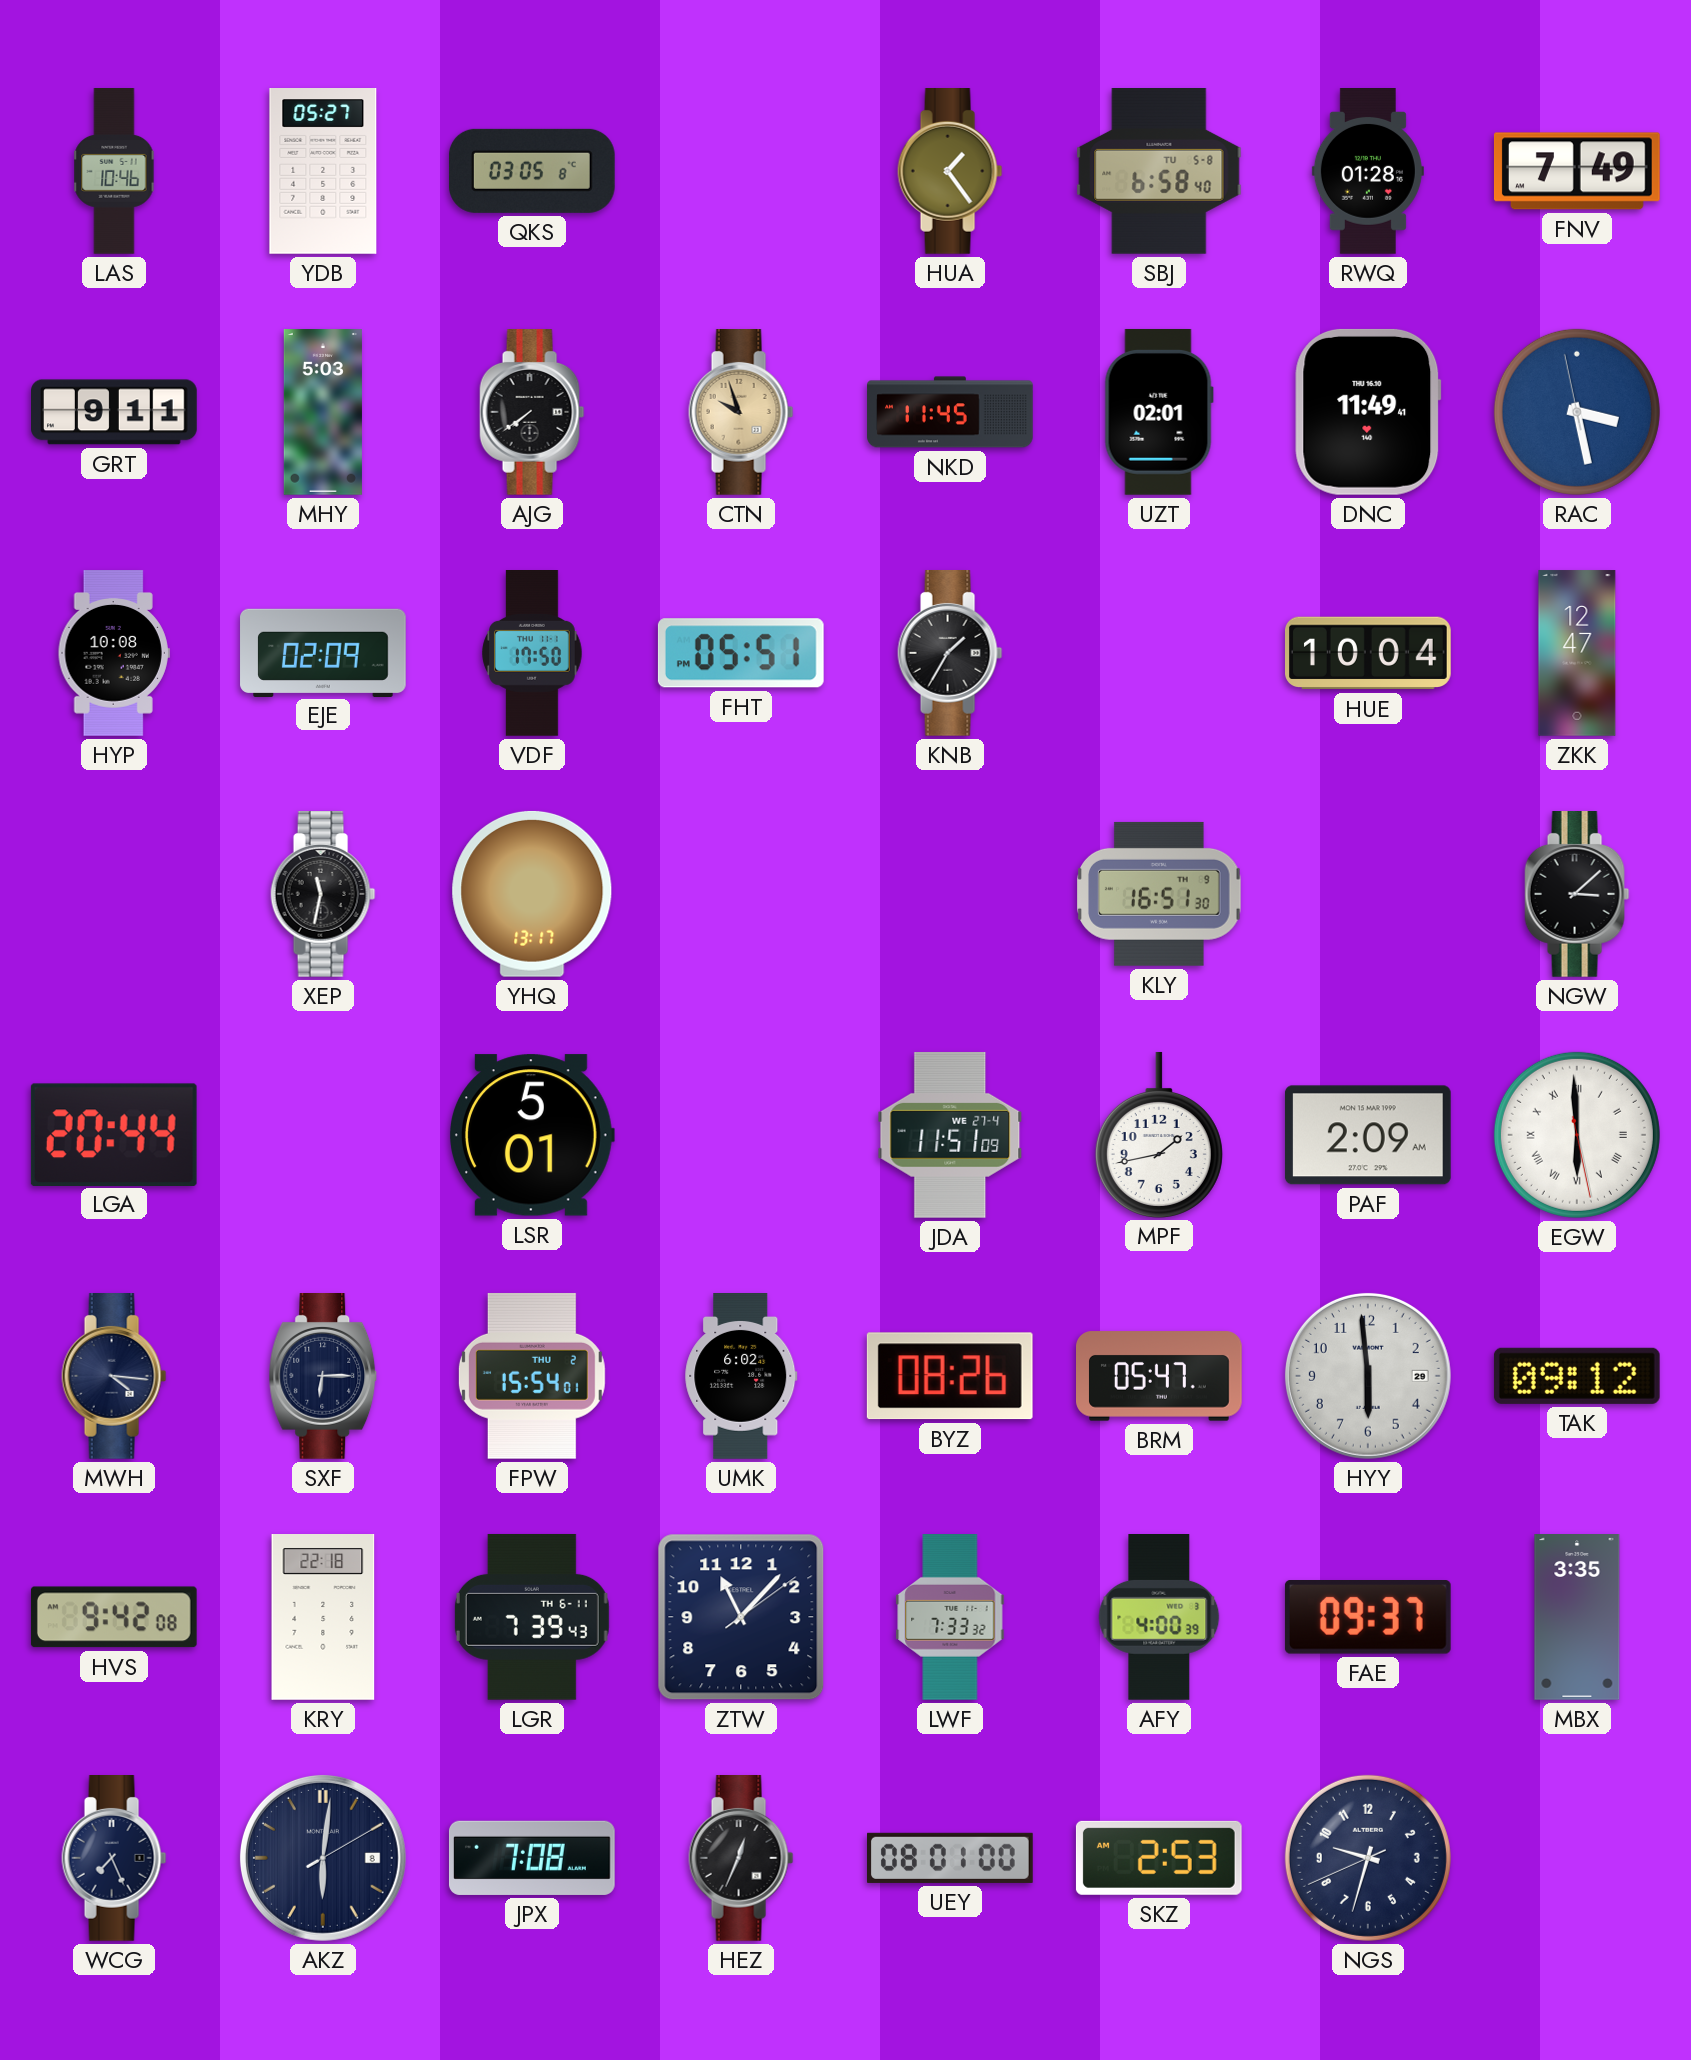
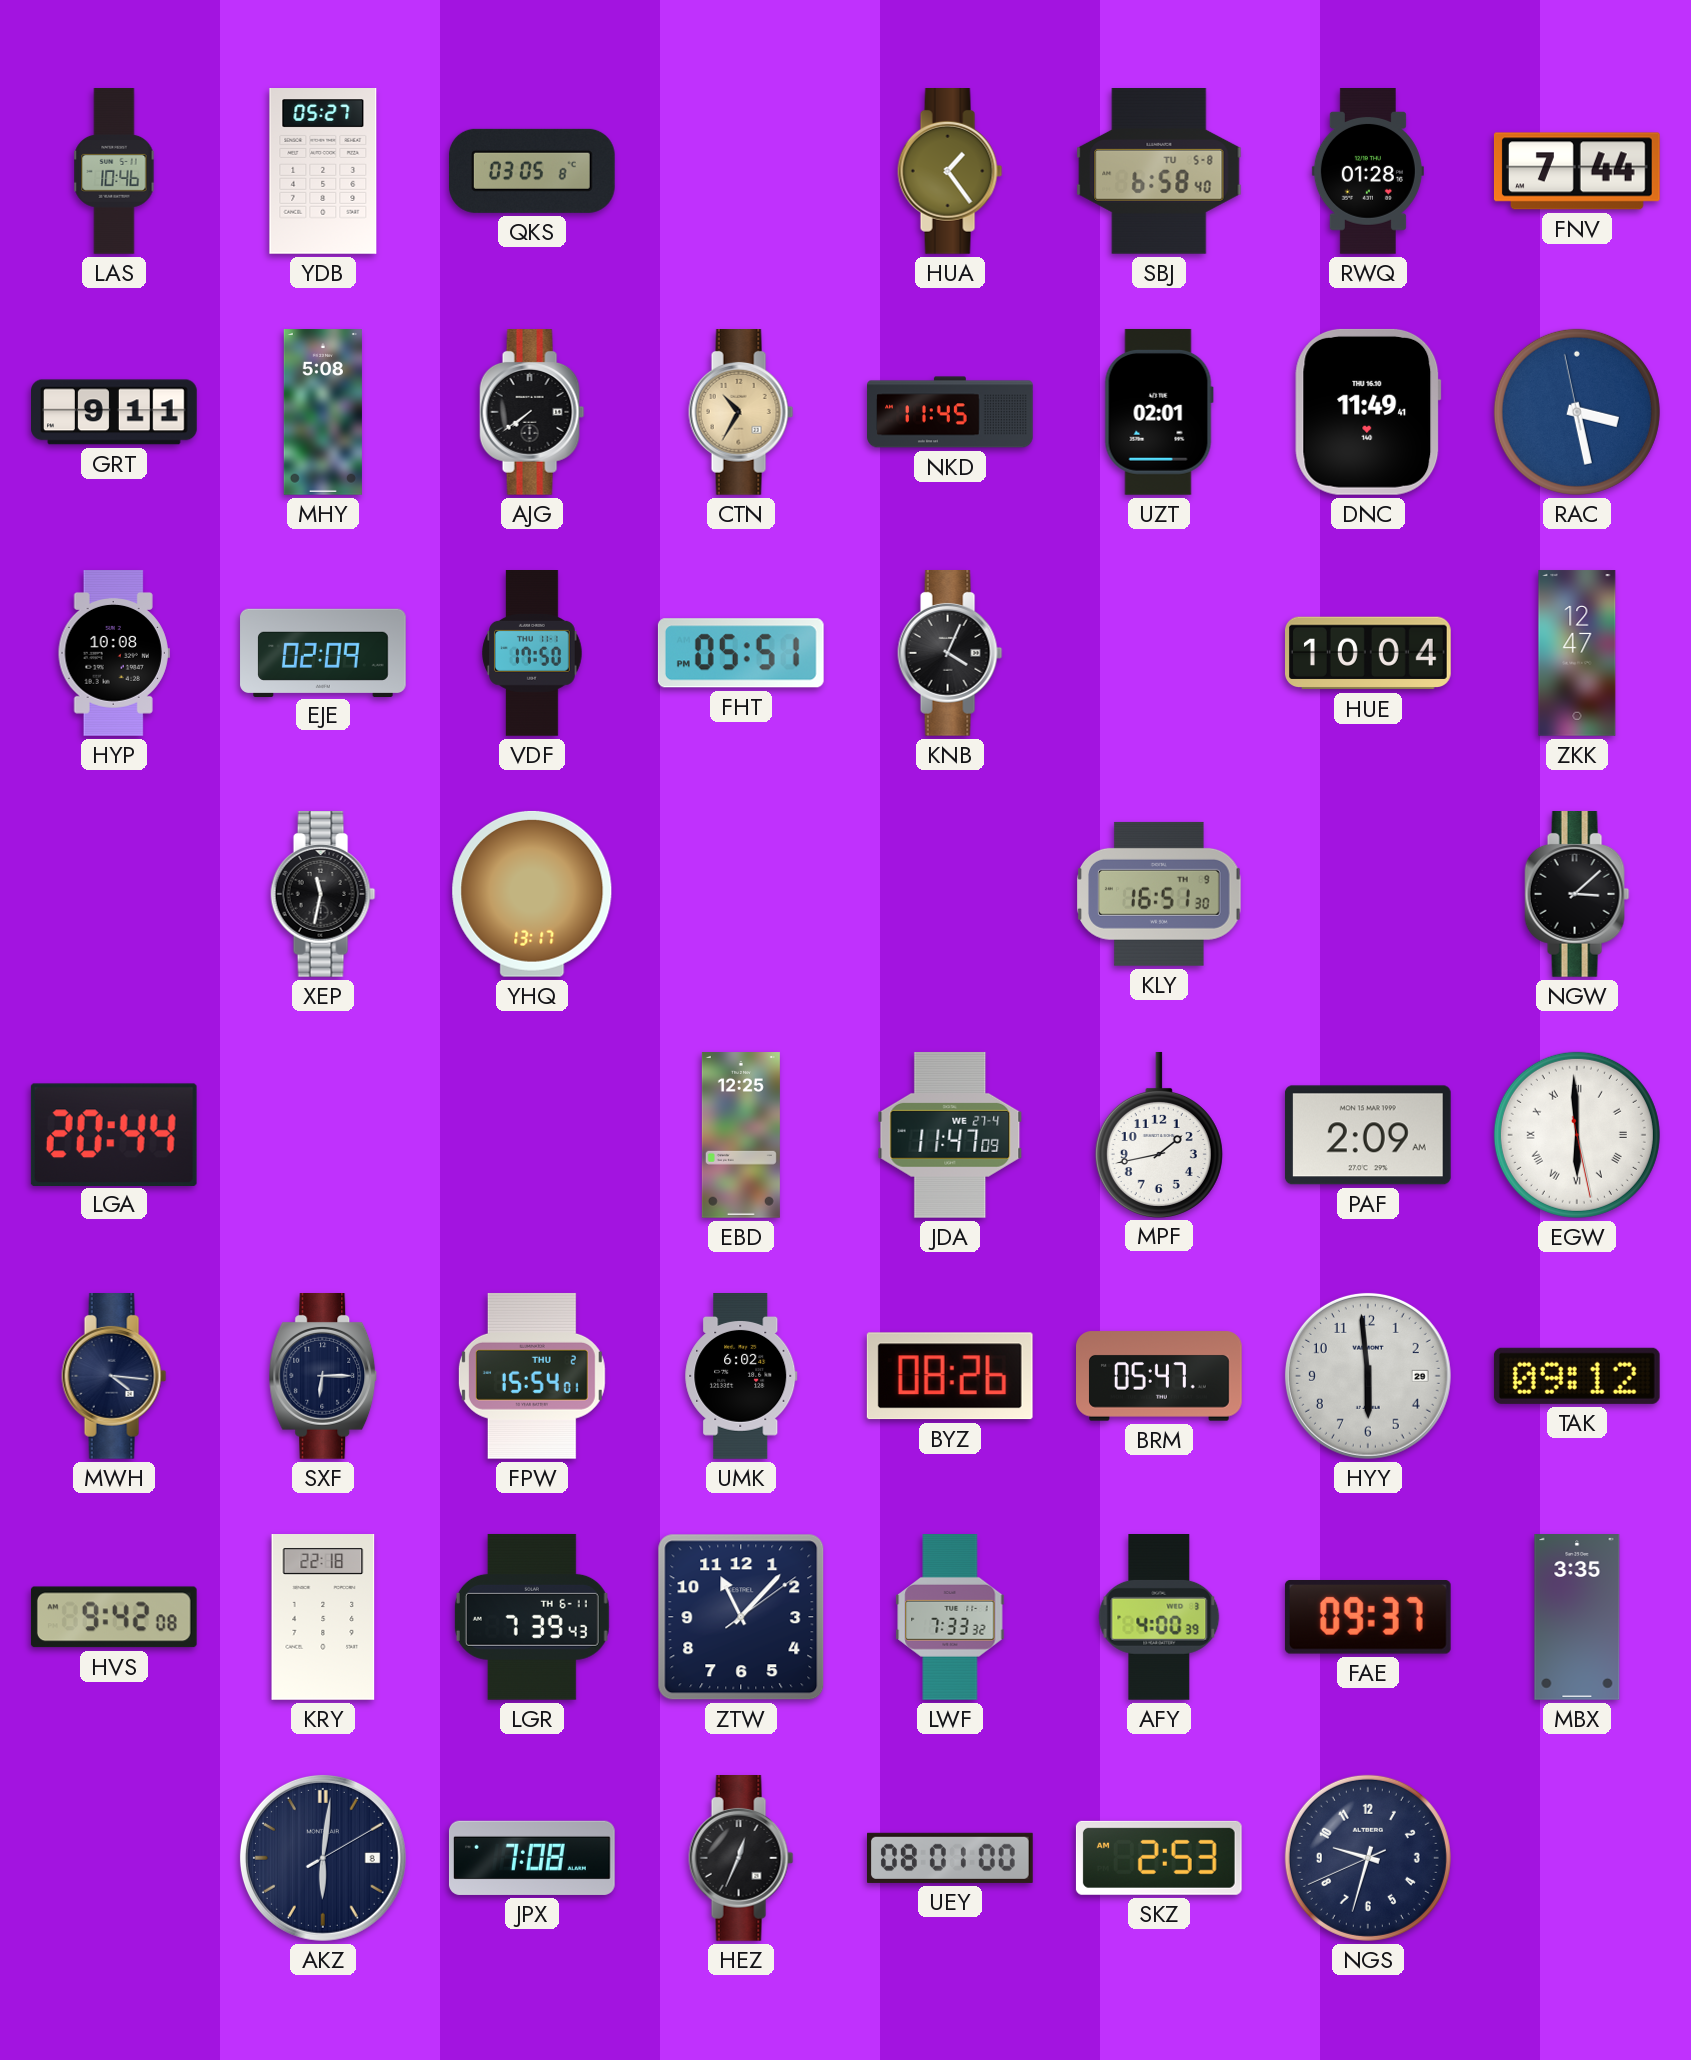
FNV: 7:49 -> 7:44 (1577, 171)
MHY: 5:03 -> 5:08 (323, 412)
CTN: 9:57 -> 10:35 (741, 413)
KNB: 1:35 -> 4:04 (950, 654)
LSR: 5:01 -> none (532, 1135)
EBD: none -> 12:25 (741, 1135)
JDA: 11:51 -> 11:47 (950, 1135)
WCG: 7:26 -> none (114, 1859)
